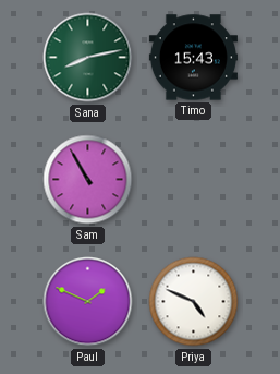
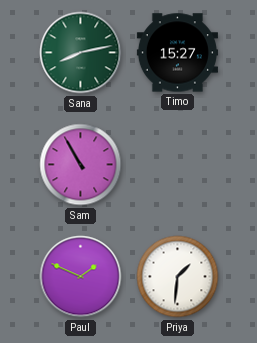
Timo: 15:43 -> 15:27 (177, 53)
Priya: 4:49 -> 1:31 (178, 277)
